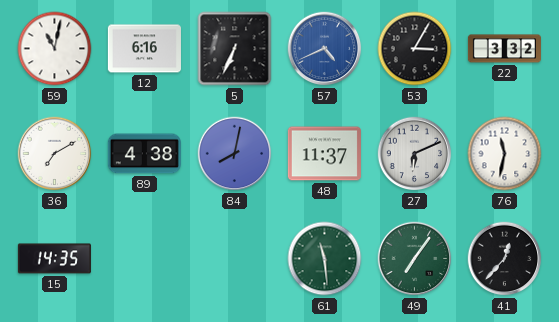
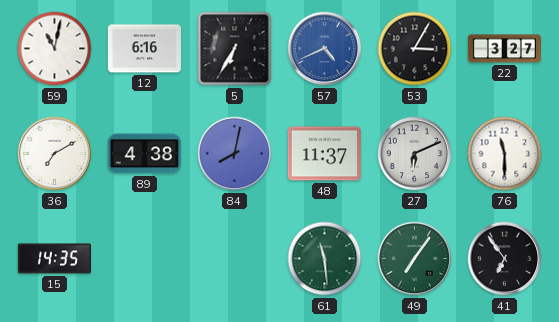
5: 6:34 -> 6:35 (235, 49)
22: 3:32 -> 3:27 (504, 49)
76: 11:32 -> 11:30 (505, 154)
41: 12:37 -> 6:54 (505, 259)
